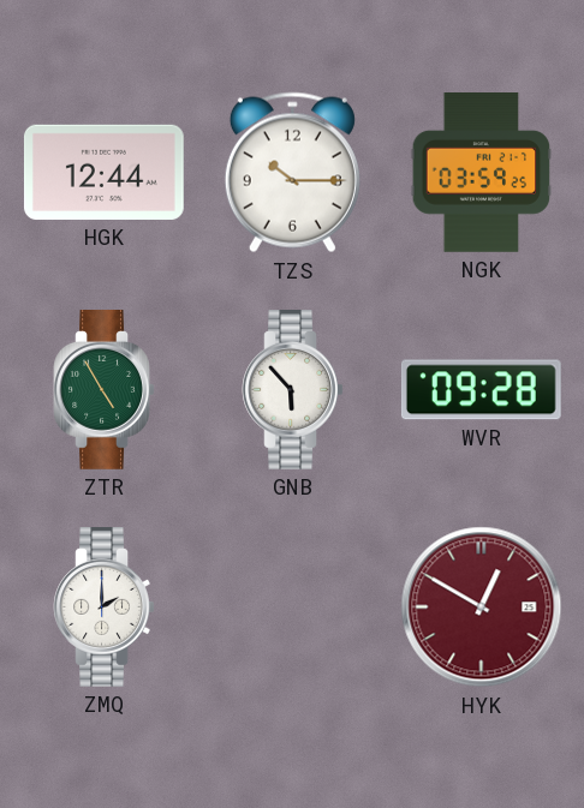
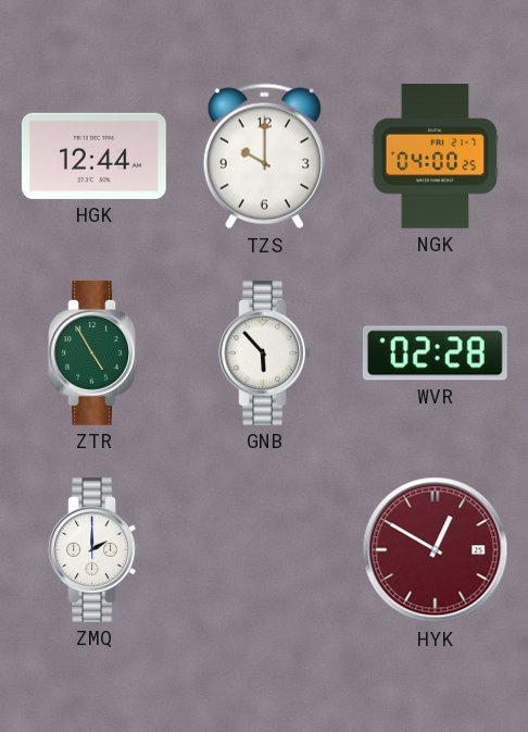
TZS: 10:15 -> 10:00 (264, 157)
NGK: 03:59 -> 04:00 (436, 157)
WVR: 09:28 -> 02:28 (435, 353)
